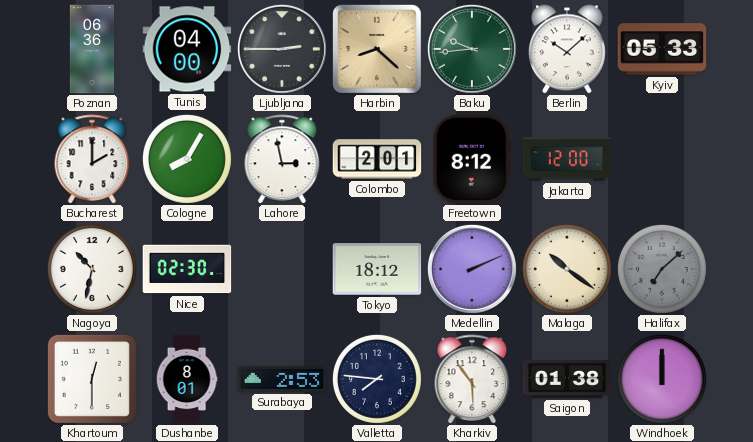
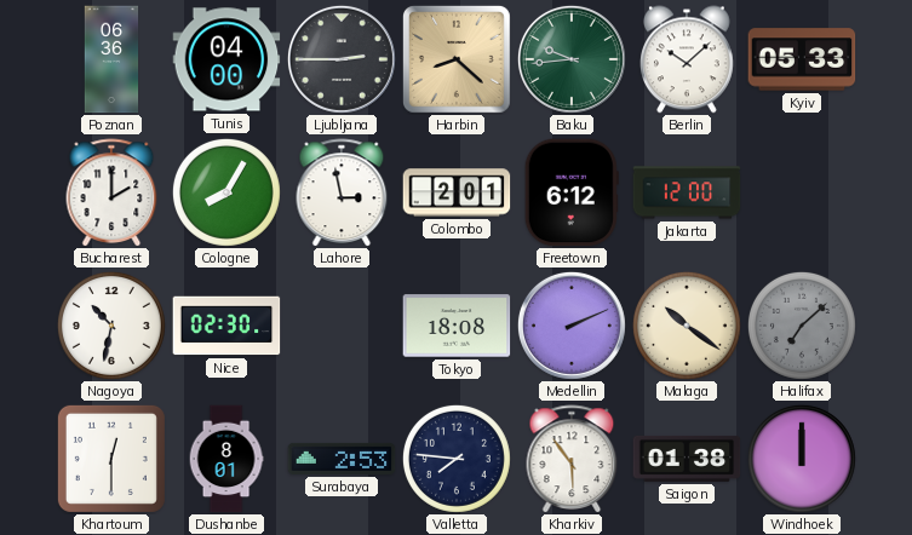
Freetown: 8:12 -> 6:12 (572, 192)
Tokyo: 18:12 -> 18:08 (457, 326)
